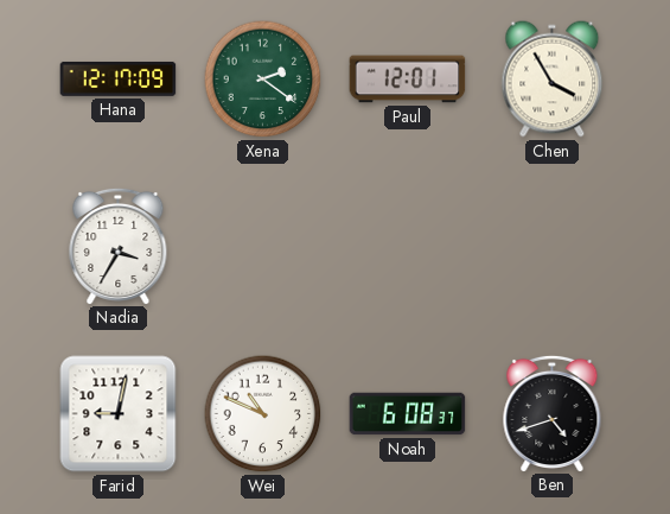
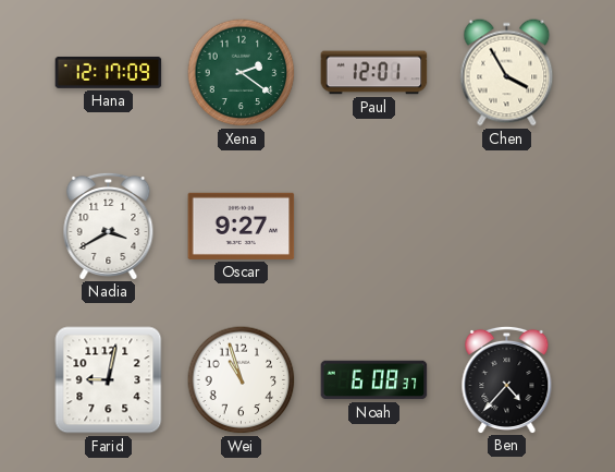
Nadia: 3:35 -> 3:40 (109, 226)
Oscar: none -> 9:27 (242, 226)
Wei: 10:49 -> 10:57 (242, 380)
Ben: 4:42 -> 4:37 (507, 379)
